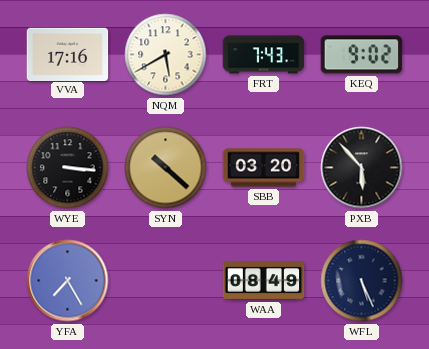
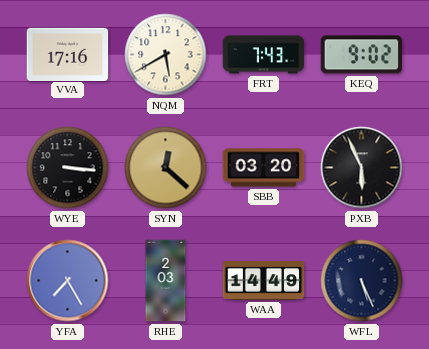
SYN: 10:22 -> 12:22 (166, 168)
PXB: 5:53 -> 5:56 (362, 168)
RHE: none -> 2:03 (166, 281)
WAA: 08:49 -> 14:49 (264, 280)
